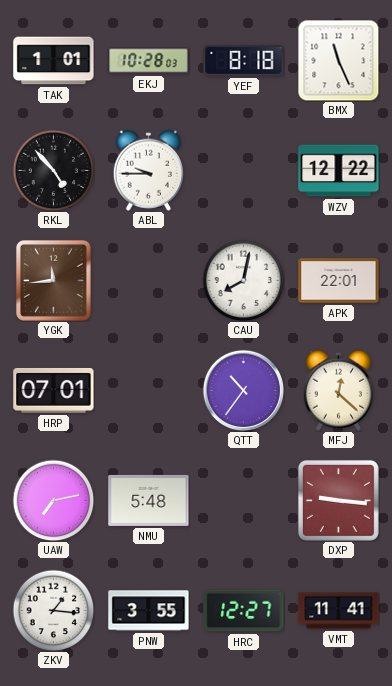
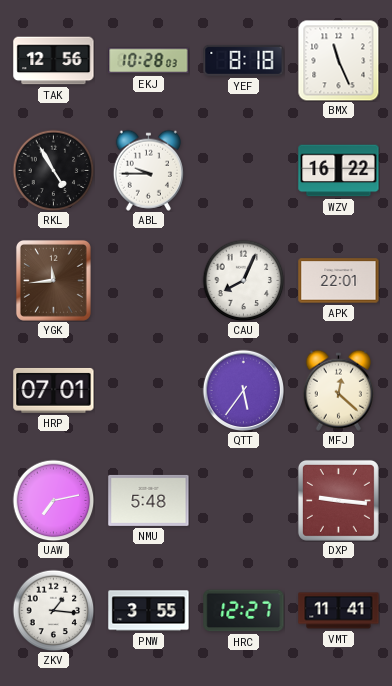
TAK: 1:01 -> 12:56 (54, 61)
RKL: 4:53 -> 4:55 (53, 170)
WZV: 12:22 -> 16:22 (339, 171)
CAU: 8:02 -> 8:04 (243, 280)
QTT: 10:36 -> 5:36 (243, 390)
